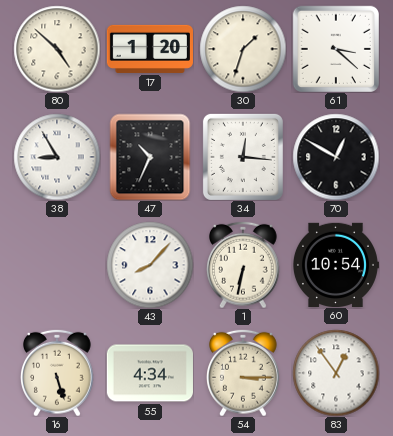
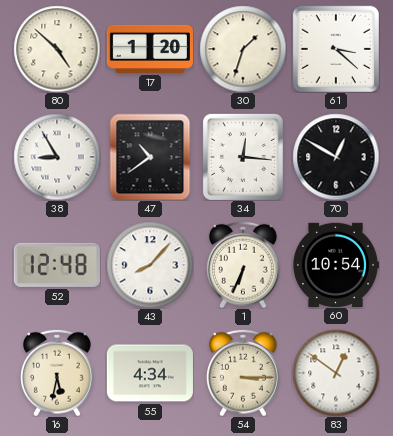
47: 10:34 -> 10:39 (150, 157)
52: none -> 12:48 (57, 265)
1: 6:32 -> 6:34 (244, 265)
16: 5:27 -> 5:32 (58, 373)
83: 12:54 -> 12:51 (336, 373)
